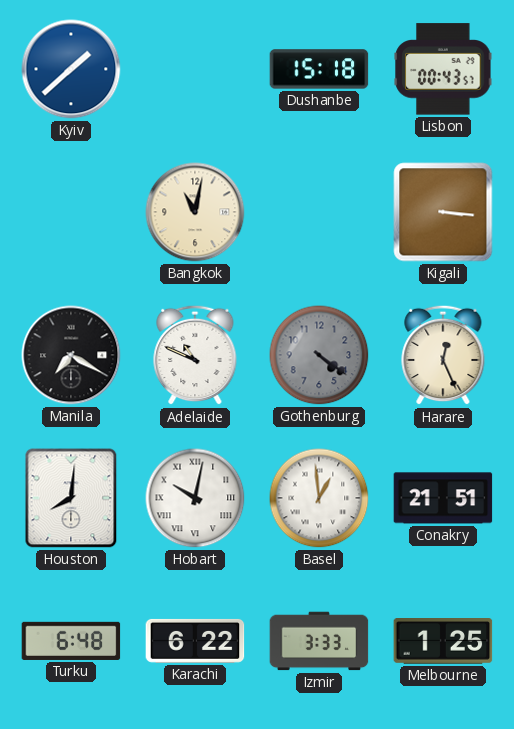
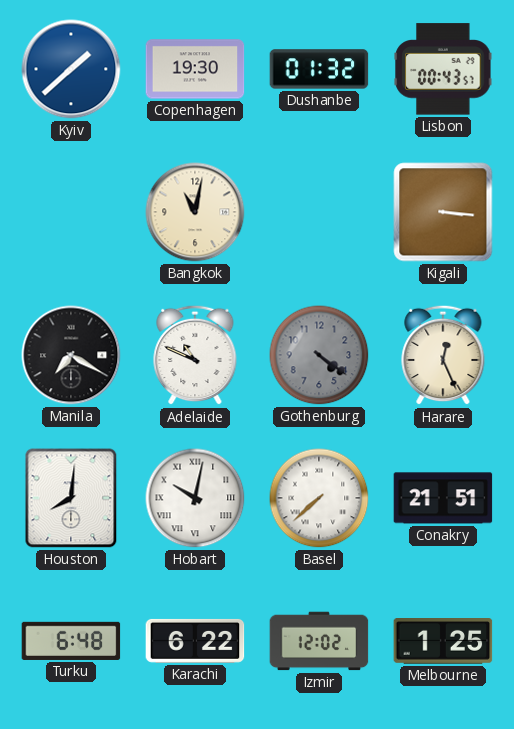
Copenhagen: none -> 19:30 (195, 69)
Dushanbe: 15:18 -> 01:32 (319, 69)
Basel: 12:59 -> 7:38 (319, 498)
Izmir: 3:33 -> 12:02 (319, 641)
